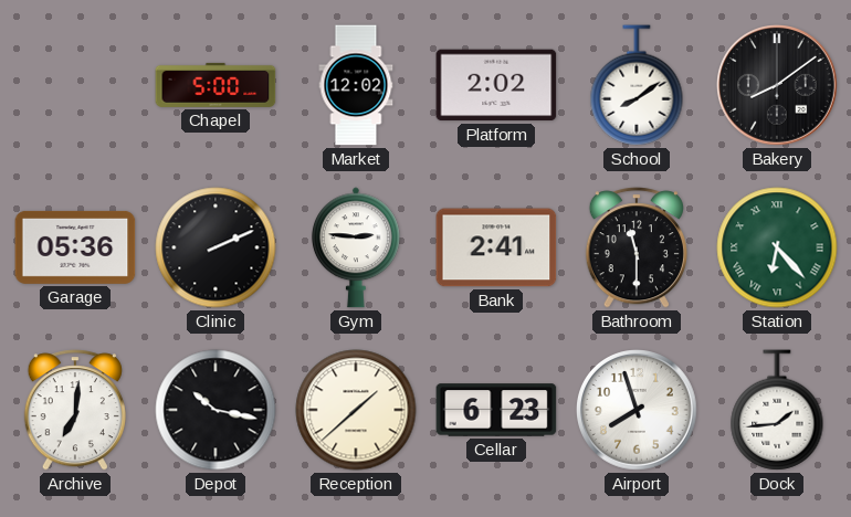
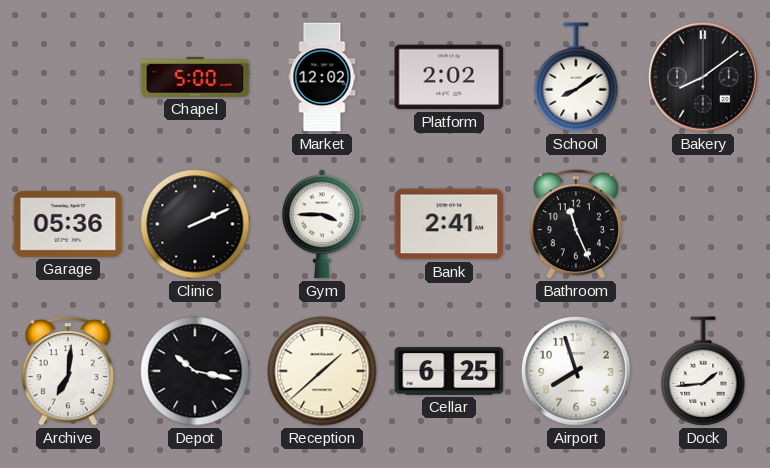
Gym: 2:46 -> 3:45 (322, 224)
Bathroom: 11:30 -> 11:26 (576, 224)
Station: 6:23 -> none (777, 247)
Cellar: 6:23 -> 6:25 (449, 371)
